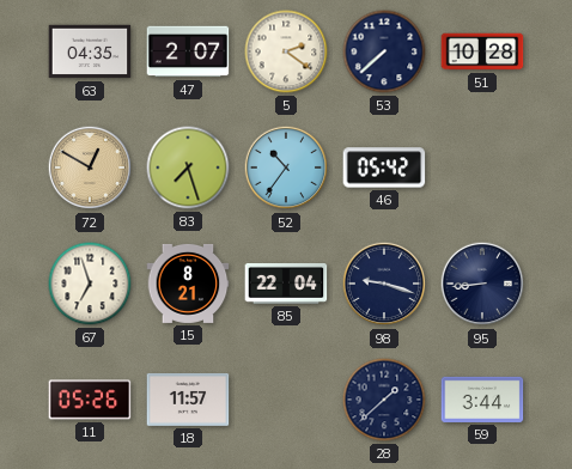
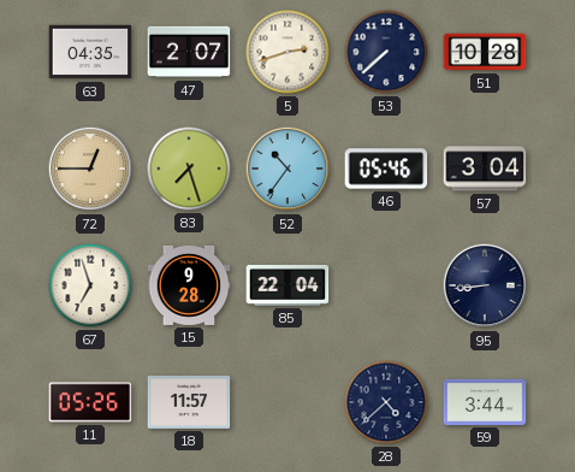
5: 2:21 -> 2:42 (287, 52)
72: 12:50 -> 12:45 (90, 169)
46: 05:42 -> 05:46 (386, 169)
57: none -> 3:04 (485, 169)
15: 8:21 -> 9:28 (189, 285)
98: 9:18 -> none (384, 284)
28: 1:38 -> 4:38 (386, 402)
